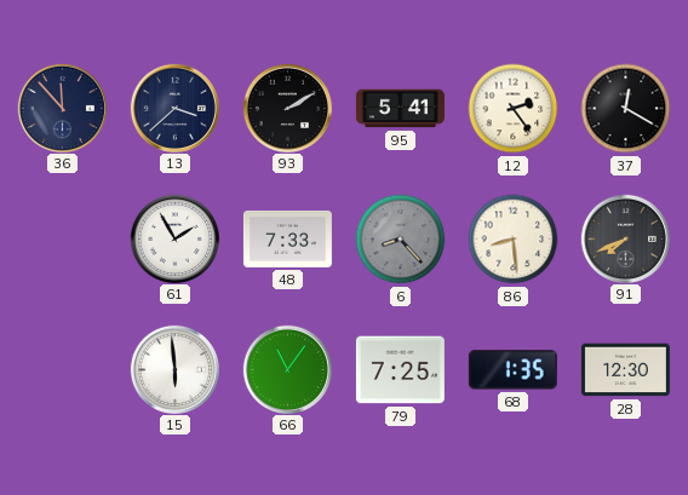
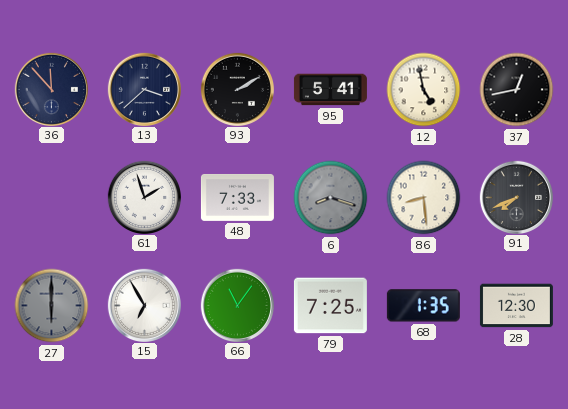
12: 2:24 -> 4:58 (424, 90)
37: 12:20 -> 12:43 (517, 90)
61: 1:55 -> 1:57 (144, 197)
6: 8:23 -> 8:18 (331, 198)
27: none -> 6:00 (52, 306)
15: 5:59 -> 6:55 (144, 305)
